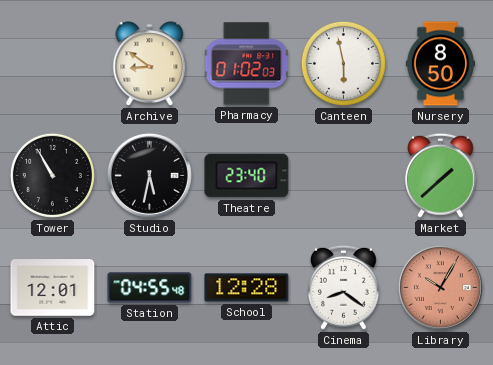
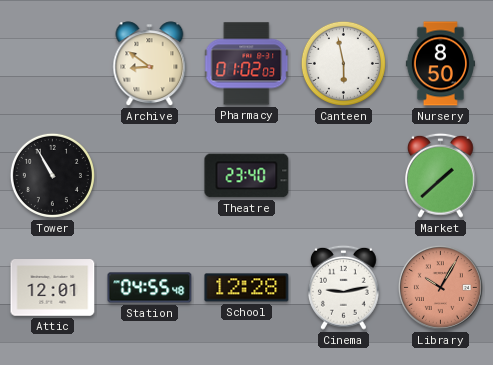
Studio: 5:32 -> none (149, 175)
Cinema: 8:21 -> 9:13 (343, 287)
